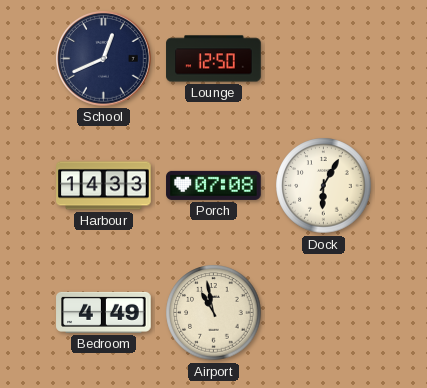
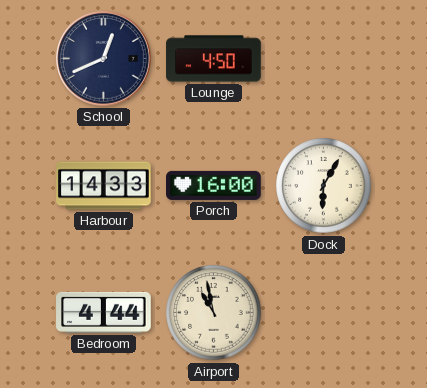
Lounge: 12:50 -> 4:50 (214, 59)
Porch: 07:08 -> 16:00 (214, 185)
Bedroom: 4:49 -> 4:44 (104, 312)
